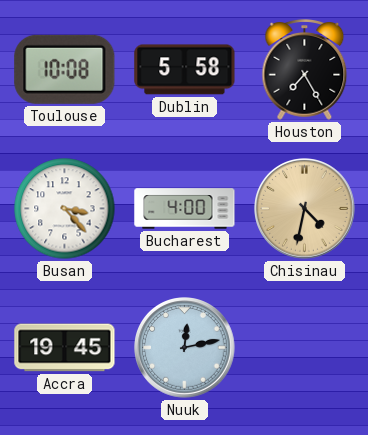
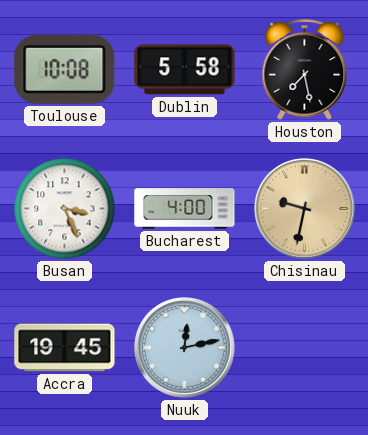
Houston: 7:25 -> 7:28 (305, 70)
Busan: 3:23 -> 3:26 (65, 209)
Chisinau: 4:32 -> 9:32 (305, 209)
